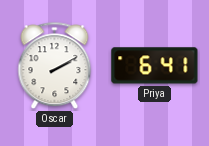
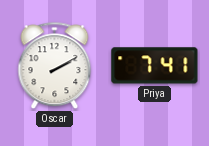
Priya: 6:41 -> 7:41 (155, 66)
